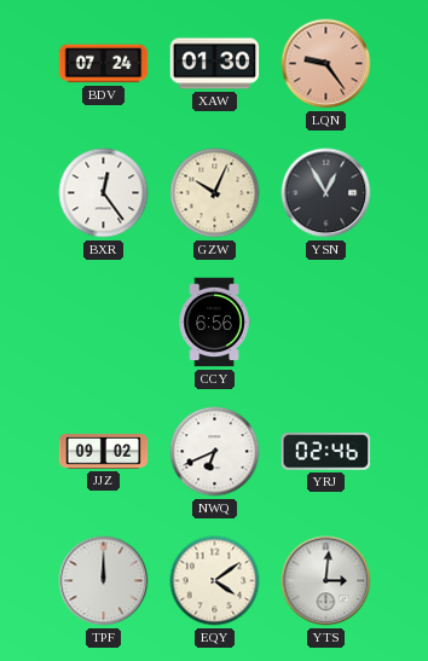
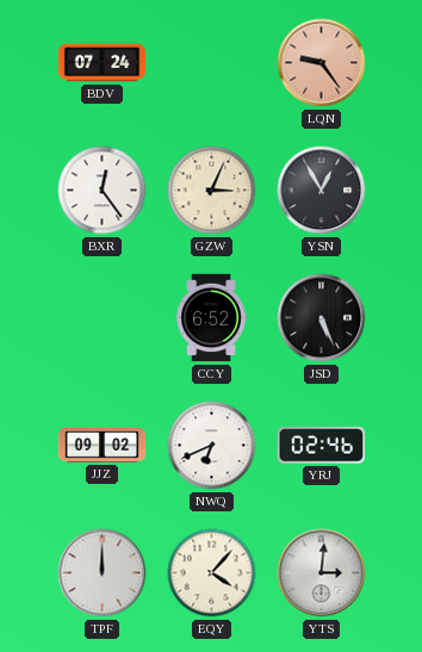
XAW: 01:30 -> none (215, 64)
GZW: 10:04 -> 3:04 (212, 191)
CCY: 6:56 -> 6:52 (211, 318)
JSD: none -> 5:26 (322, 318)
EQY: 4:09 -> 4:07 (212, 573)
